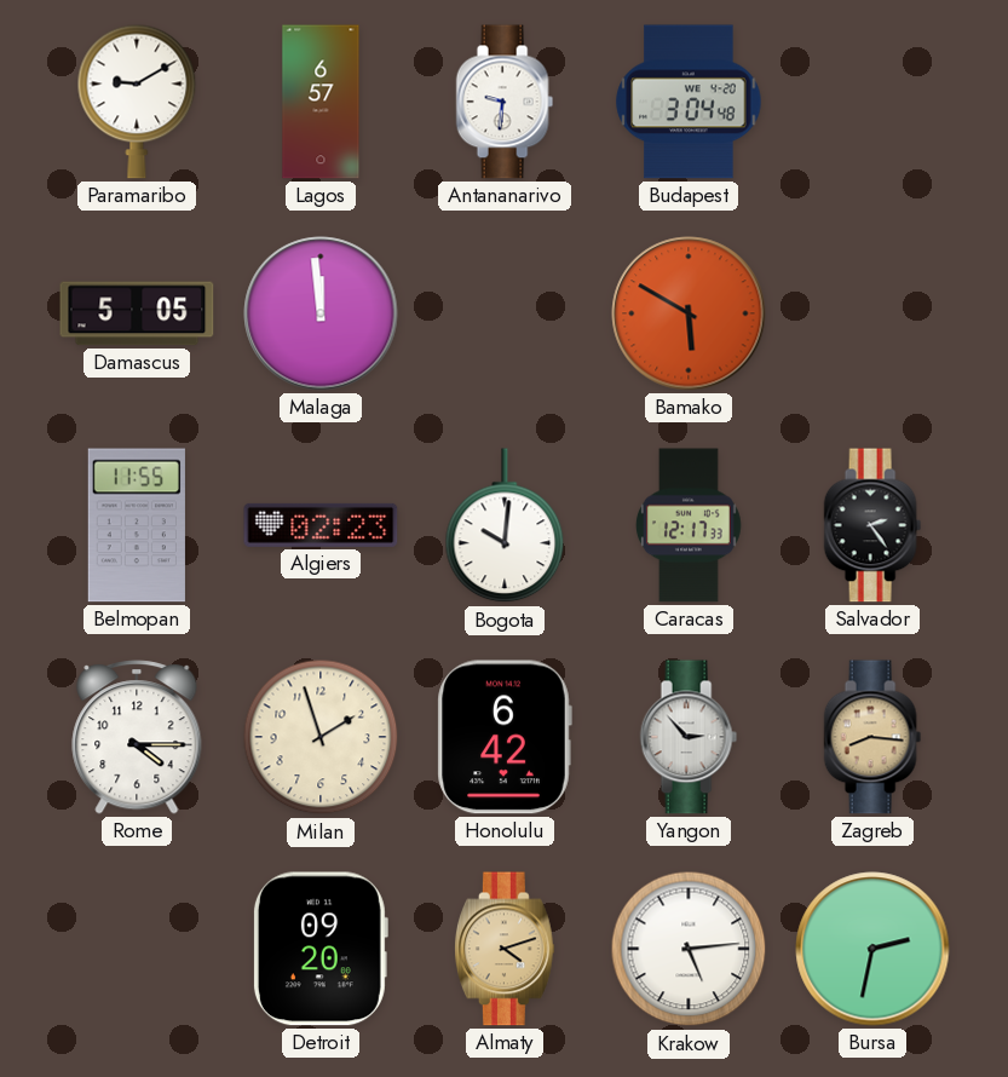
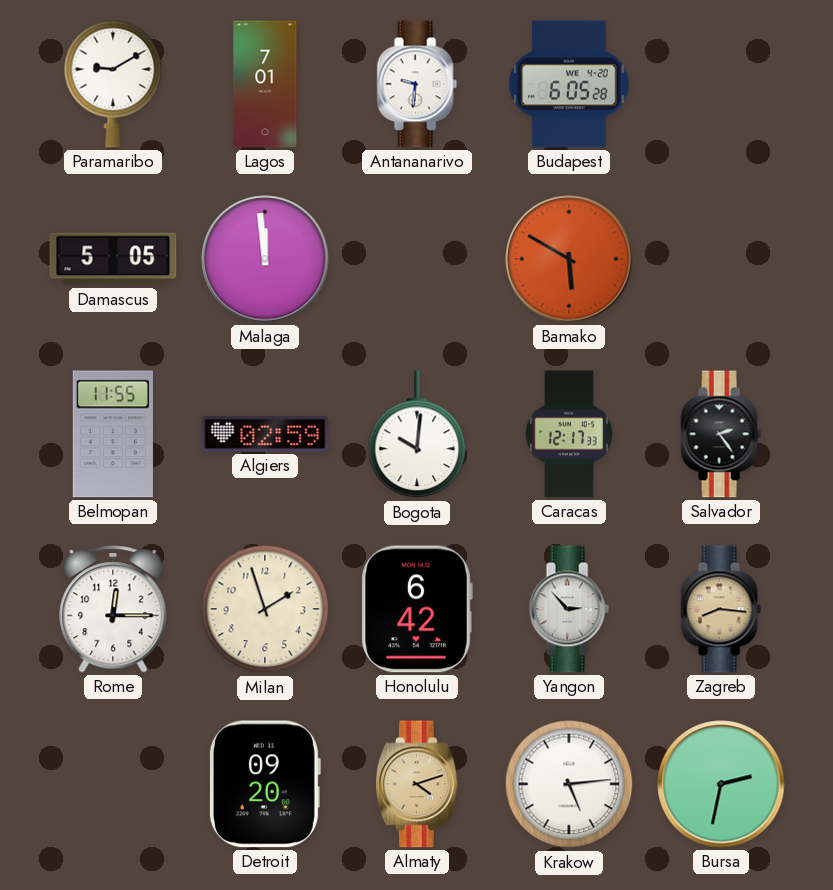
Lagos: 6:57 -> 7:01 (265, 84)
Budapest: 3:04 -> 6:05 (569, 84)
Algiers: 02:23 -> 02:59 (265, 434)
Rome: 4:15 -> 12:15 (113, 609)
